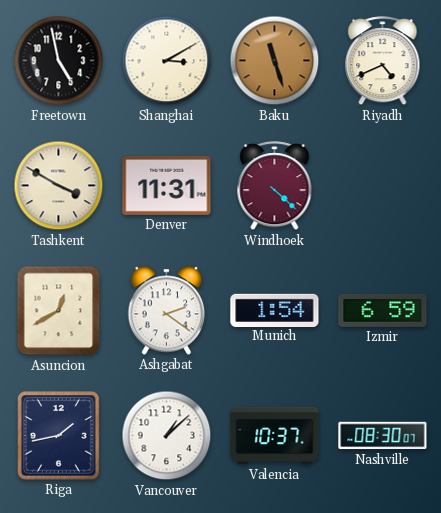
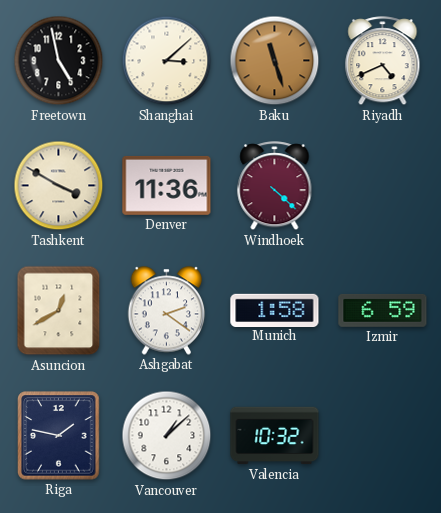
Shanghai: 3:10 -> 3:08 (167, 61)
Denver: 11:31 -> 11:36 (167, 185)
Munich: 1:54 -> 1:58 (275, 310)
Riga: 1:43 -> 1:47 (59, 436)
Valencia: 10:37 -> 10:32 (275, 436)
Nashville: 08:30 -> none (383, 436)
